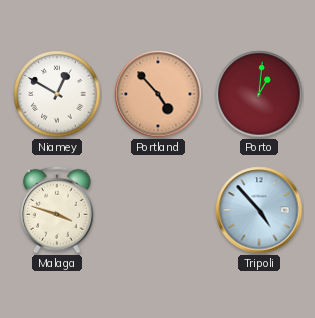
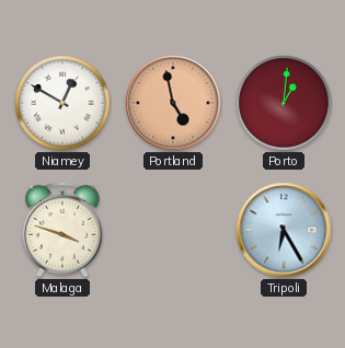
Portland: 4:53 -> 4:58 (173, 103)
Tripoli: 4:53 -> 6:25 (284, 230)
